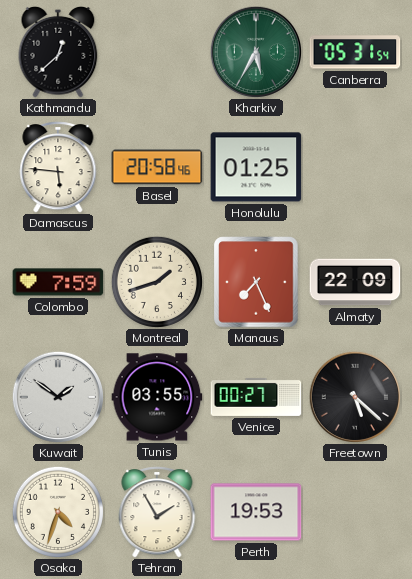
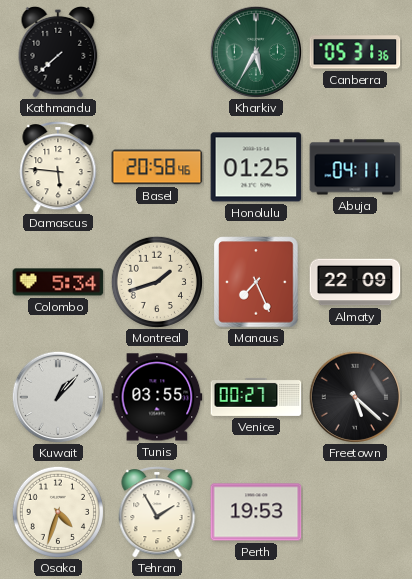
Kathmandu: 12:38 -> 7:38 (58, 52)
Canberra: 05:31:54 -> 05:31:36 (355, 52)
Abuja: none -> 04:11 (355, 167)
Colombo: 7:59 -> 5:34 (58, 282)
Kuwait: 1:51 -> 1:07 (57, 396)
